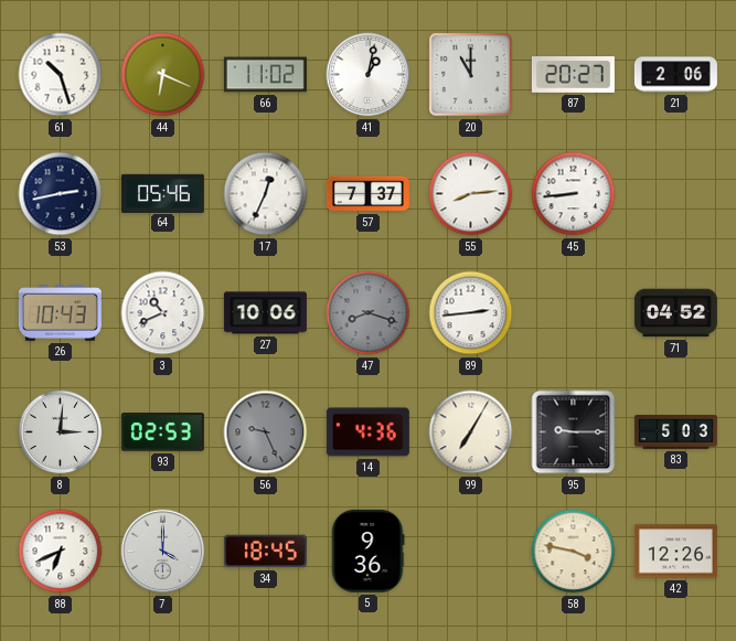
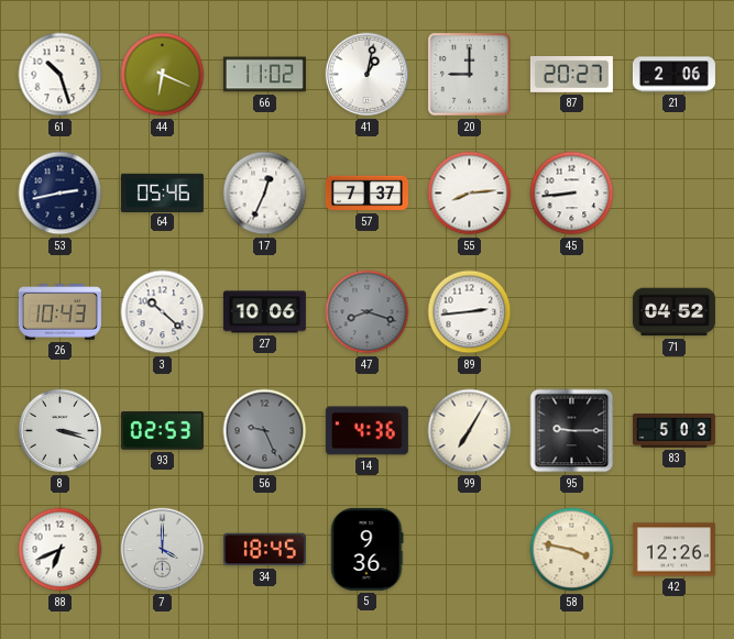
20: 11:00 -> 9:00 (470, 75)
3: 10:41 -> 10:22 (163, 312)
8: 3:01 -> 3:18 (61, 431)
